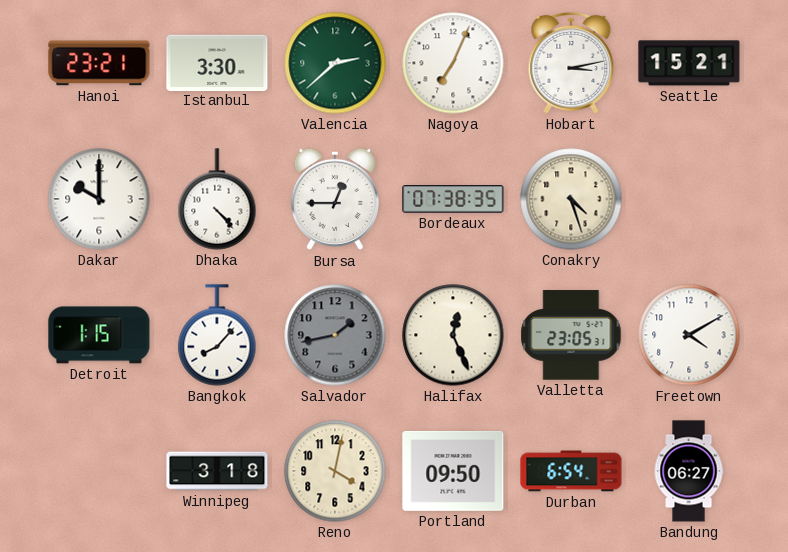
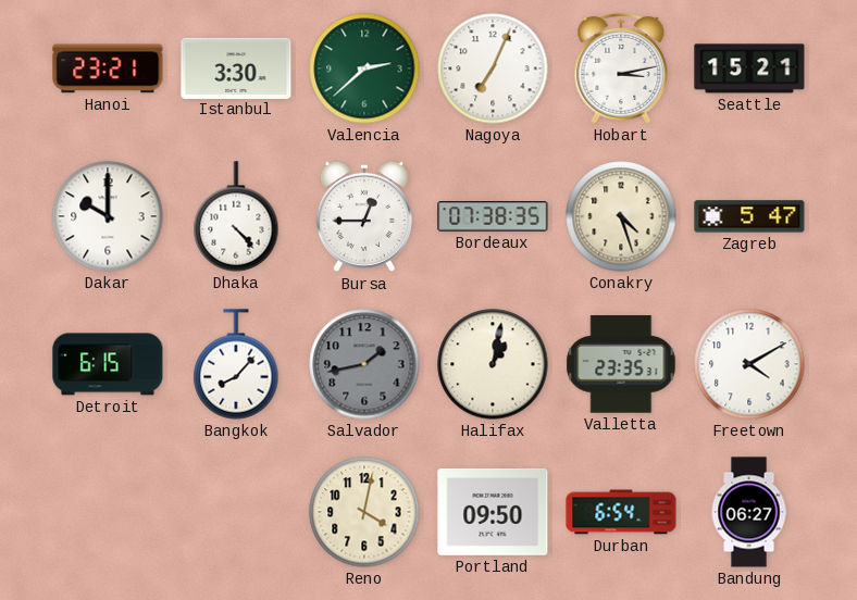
Zagreb: none -> 5:47 (749, 216)
Detroit: 1:15 -> 6:15 (108, 364)
Halifax: 12:26 -> 1:02 (493, 364)
Valletta: 23:05 -> 23:35 (621, 364)
Winnipeg: 3:18 -> none (217, 471)
